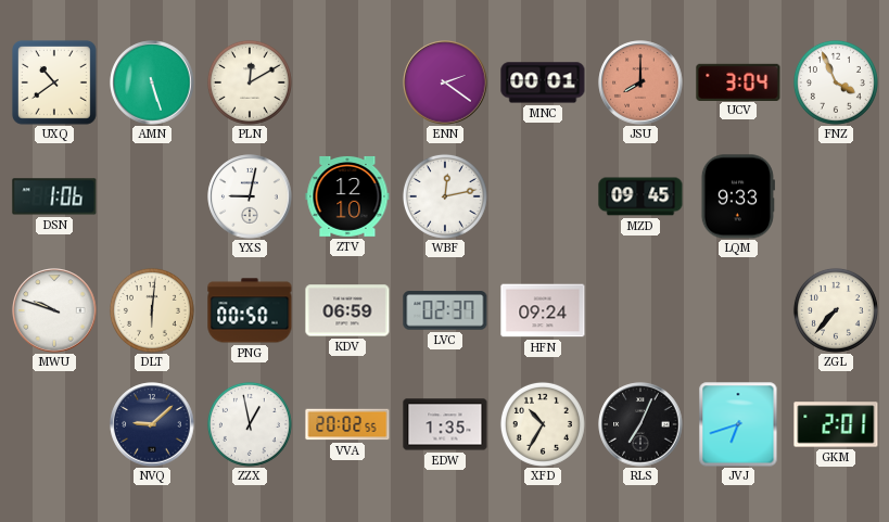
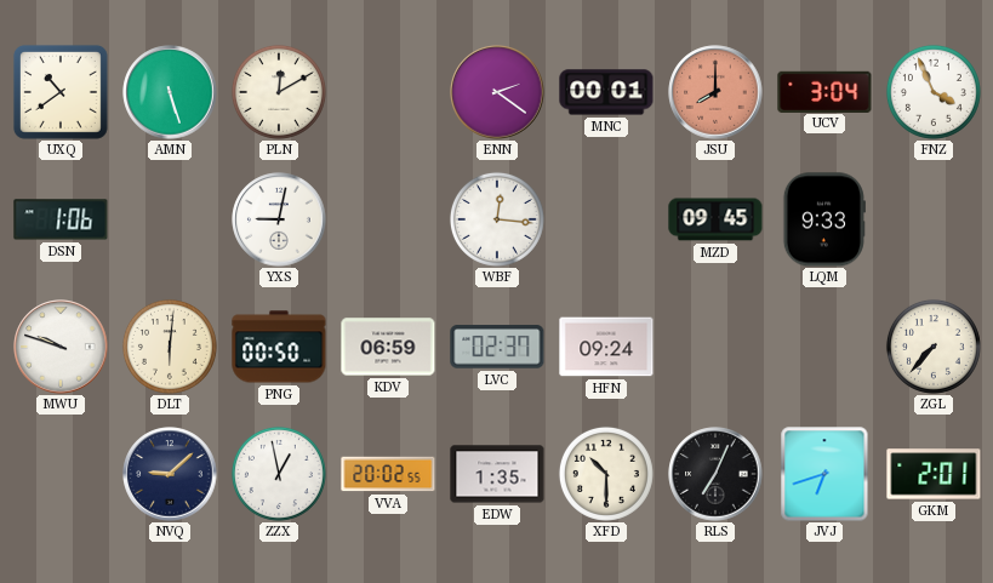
ZTV: 12:10 -> none (347, 196)
WBF: 12:13 -> 12:16 (497, 219)
XFD: 10:35 -> 10:30 (606, 474)
